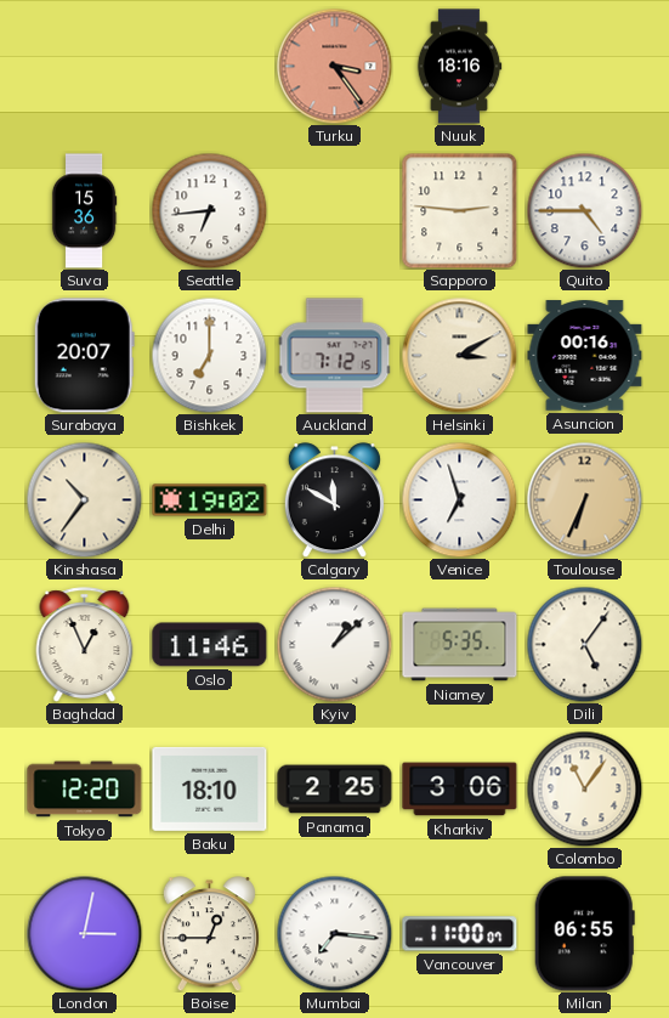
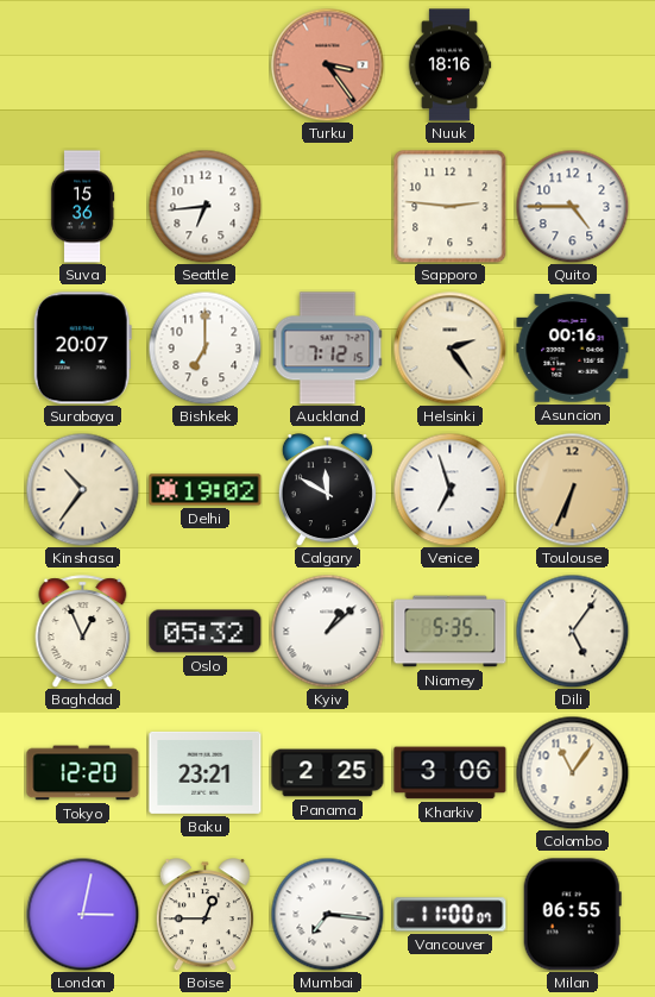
Helsinki: 3:10 -> 2:24 (449, 347)
Oslo: 11:46 -> 05:32 (206, 632)
Baku: 18:10 -> 23:21 (206, 772)
